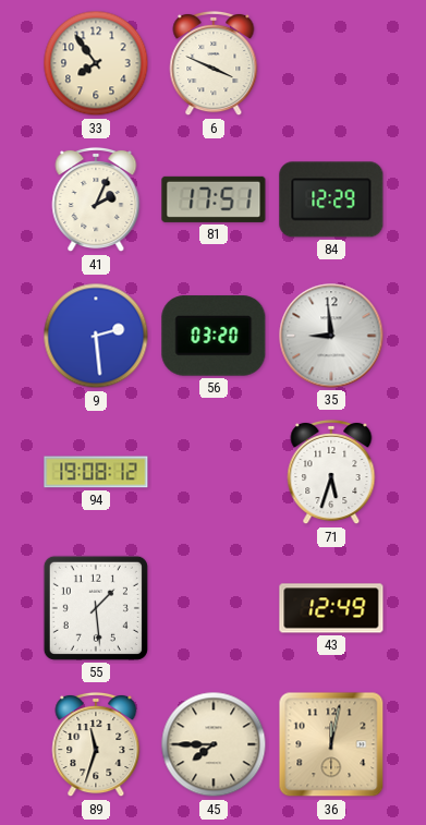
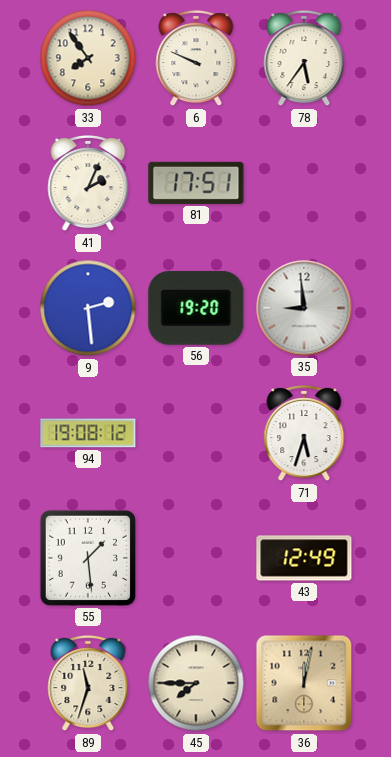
6: 3:49 -> 9:49 (196, 58)
78: none -> 5:36 (304, 58)
84: 12:29 -> none (331, 199)
56: 03:20 -> 19:20 (196, 308)
